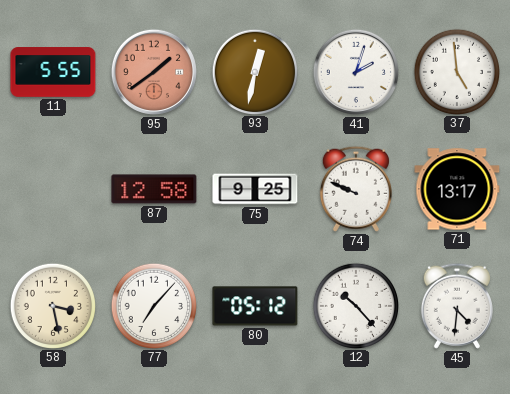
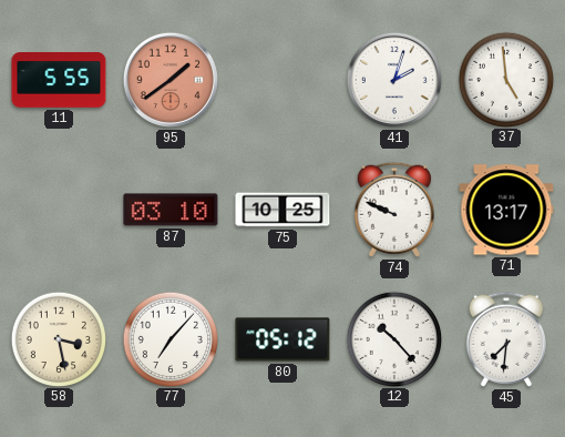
93: 12:32 -> none (254, 71)
87: 12:58 -> 03:10 (171, 210)
75: 9:25 -> 10:25 (282, 210)
45: 4:31 -> 7:31 (506, 339)
